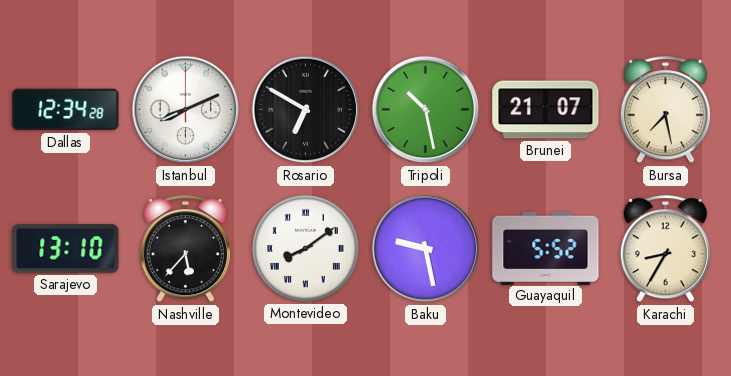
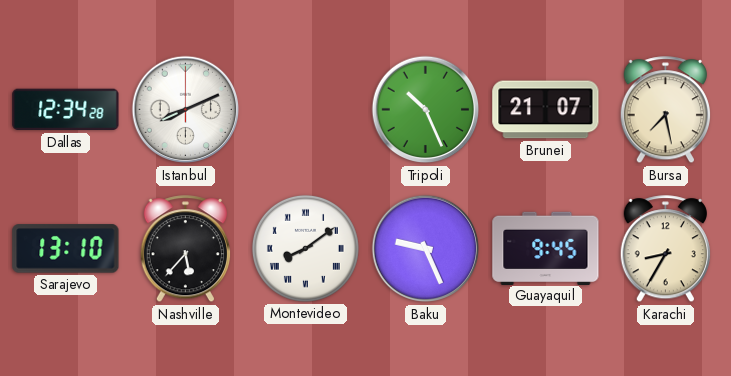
Rosario: 6:50 -> none (306, 110)
Tripoli: 10:28 -> 10:26 (426, 110)
Baku: 9:28 -> 9:26 (426, 249)
Guayaquil: 5:52 -> 9:45 (546, 248)
